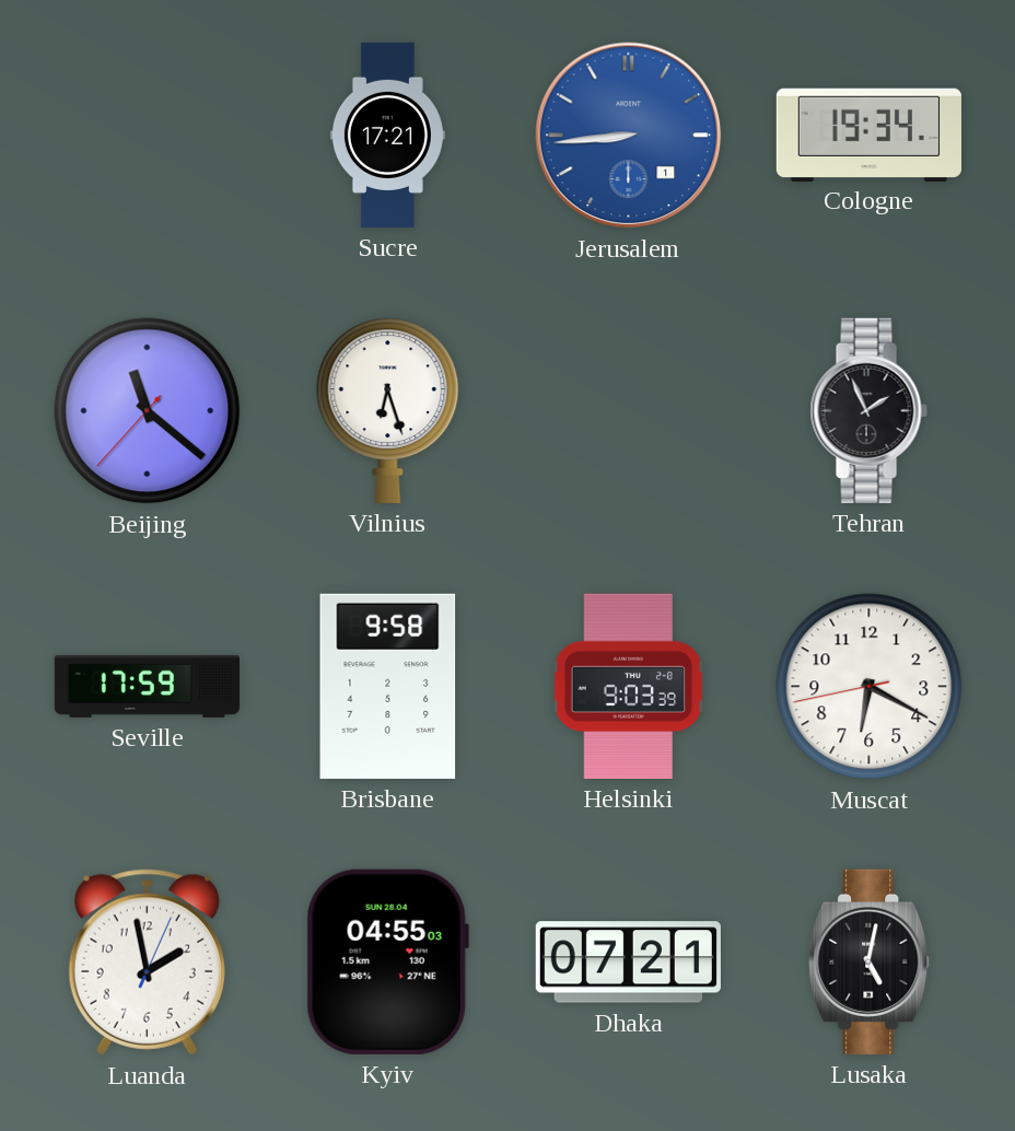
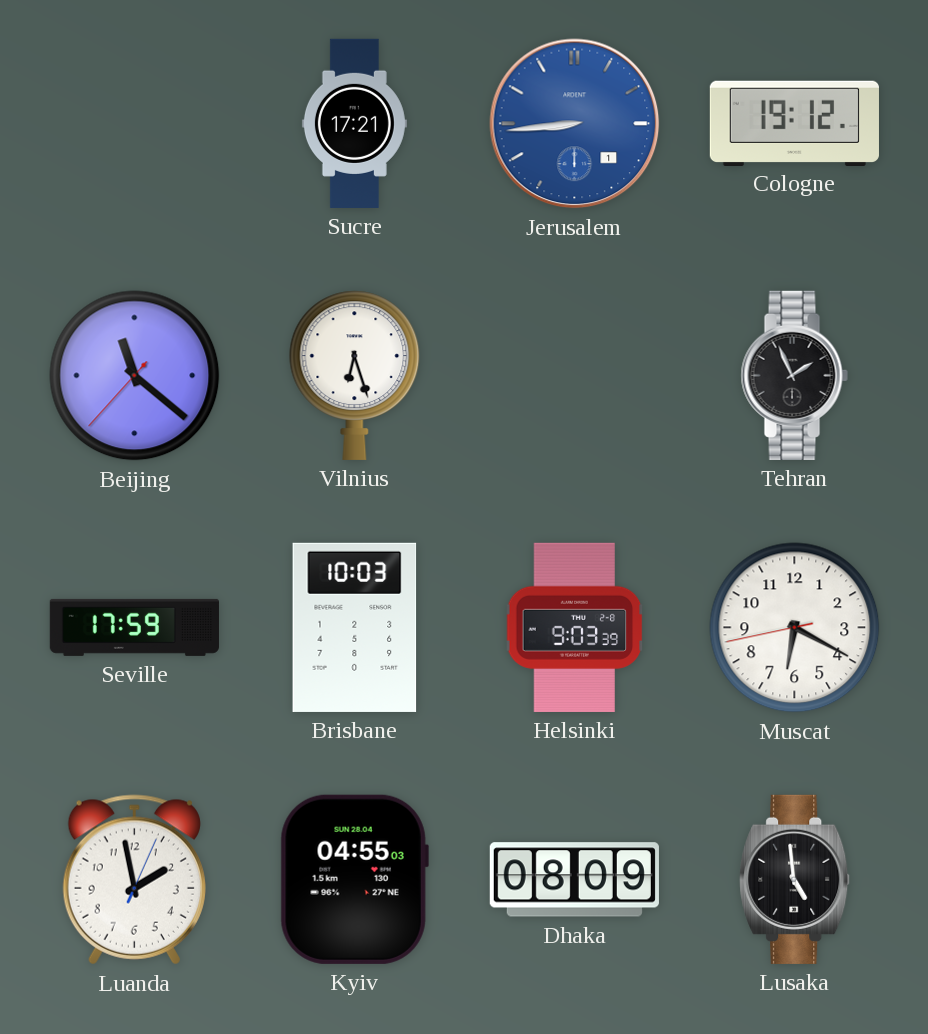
Cologne: 19:34 -> 19:12 (794, 123)
Brisbane: 9:58 -> 10:03 (355, 627)
Dhaka: 07:21 -> 08:09 (574, 880)
Lusaka: 5:02 -> 4:59 (795, 879)
